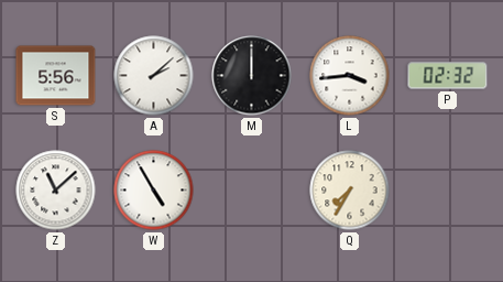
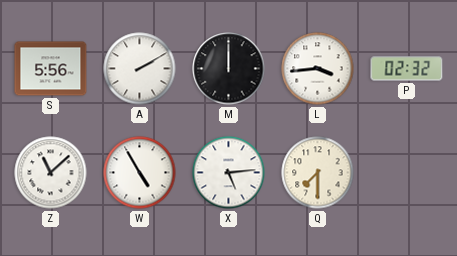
A: 2:08 -> 2:10 (140, 69)
X: none -> 5:14 (229, 173)
Q: 7:35 -> 7:30 (318, 173)
